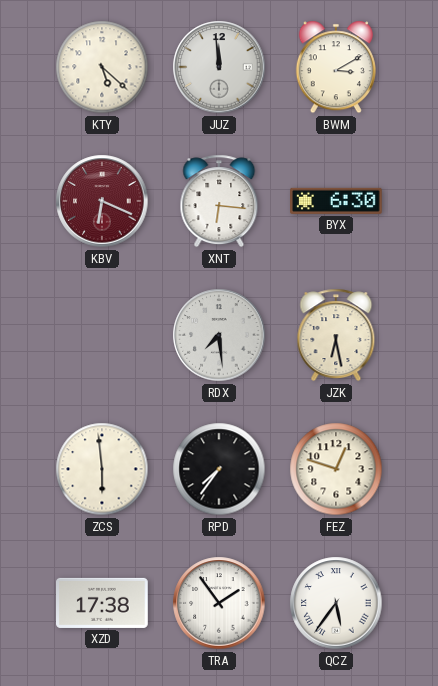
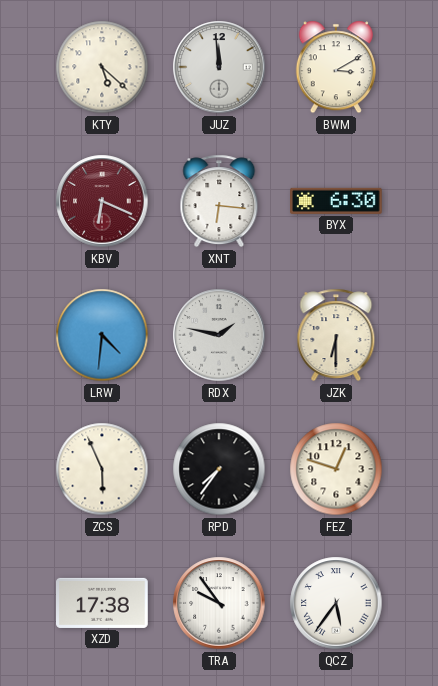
LRW: none -> 4:31 (102, 335)
RDX: 7:29 -> 1:47 (219, 335)
JZK: 6:28 -> 6:30 (336, 335)
ZCS: 5:59 -> 5:56 (102, 469)
TRA: 1:54 -> 9:54 (219, 603)
